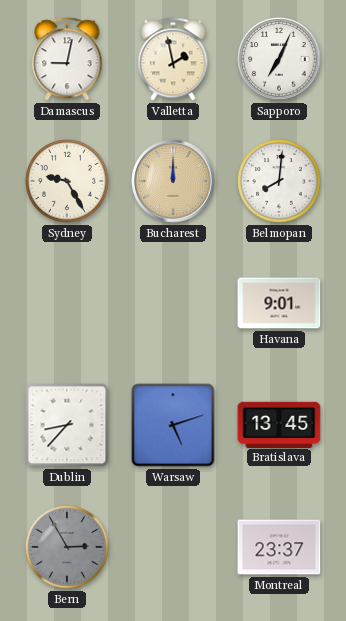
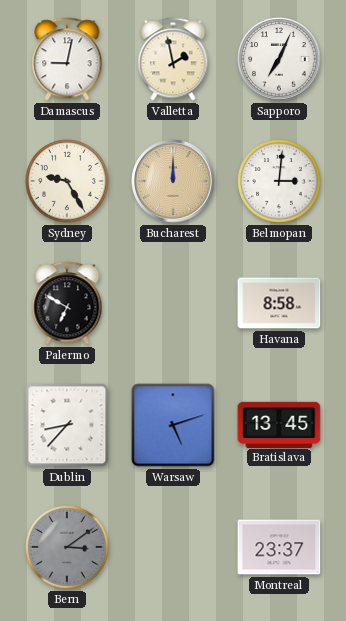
Belmopan: 8:01 -> 3:01 (279, 181)
Palermo: none -> 6:50 (67, 303)
Havana: 9:01 -> 8:58 (279, 303)
Bern: 2:55 -> 3:09 (67, 547)
